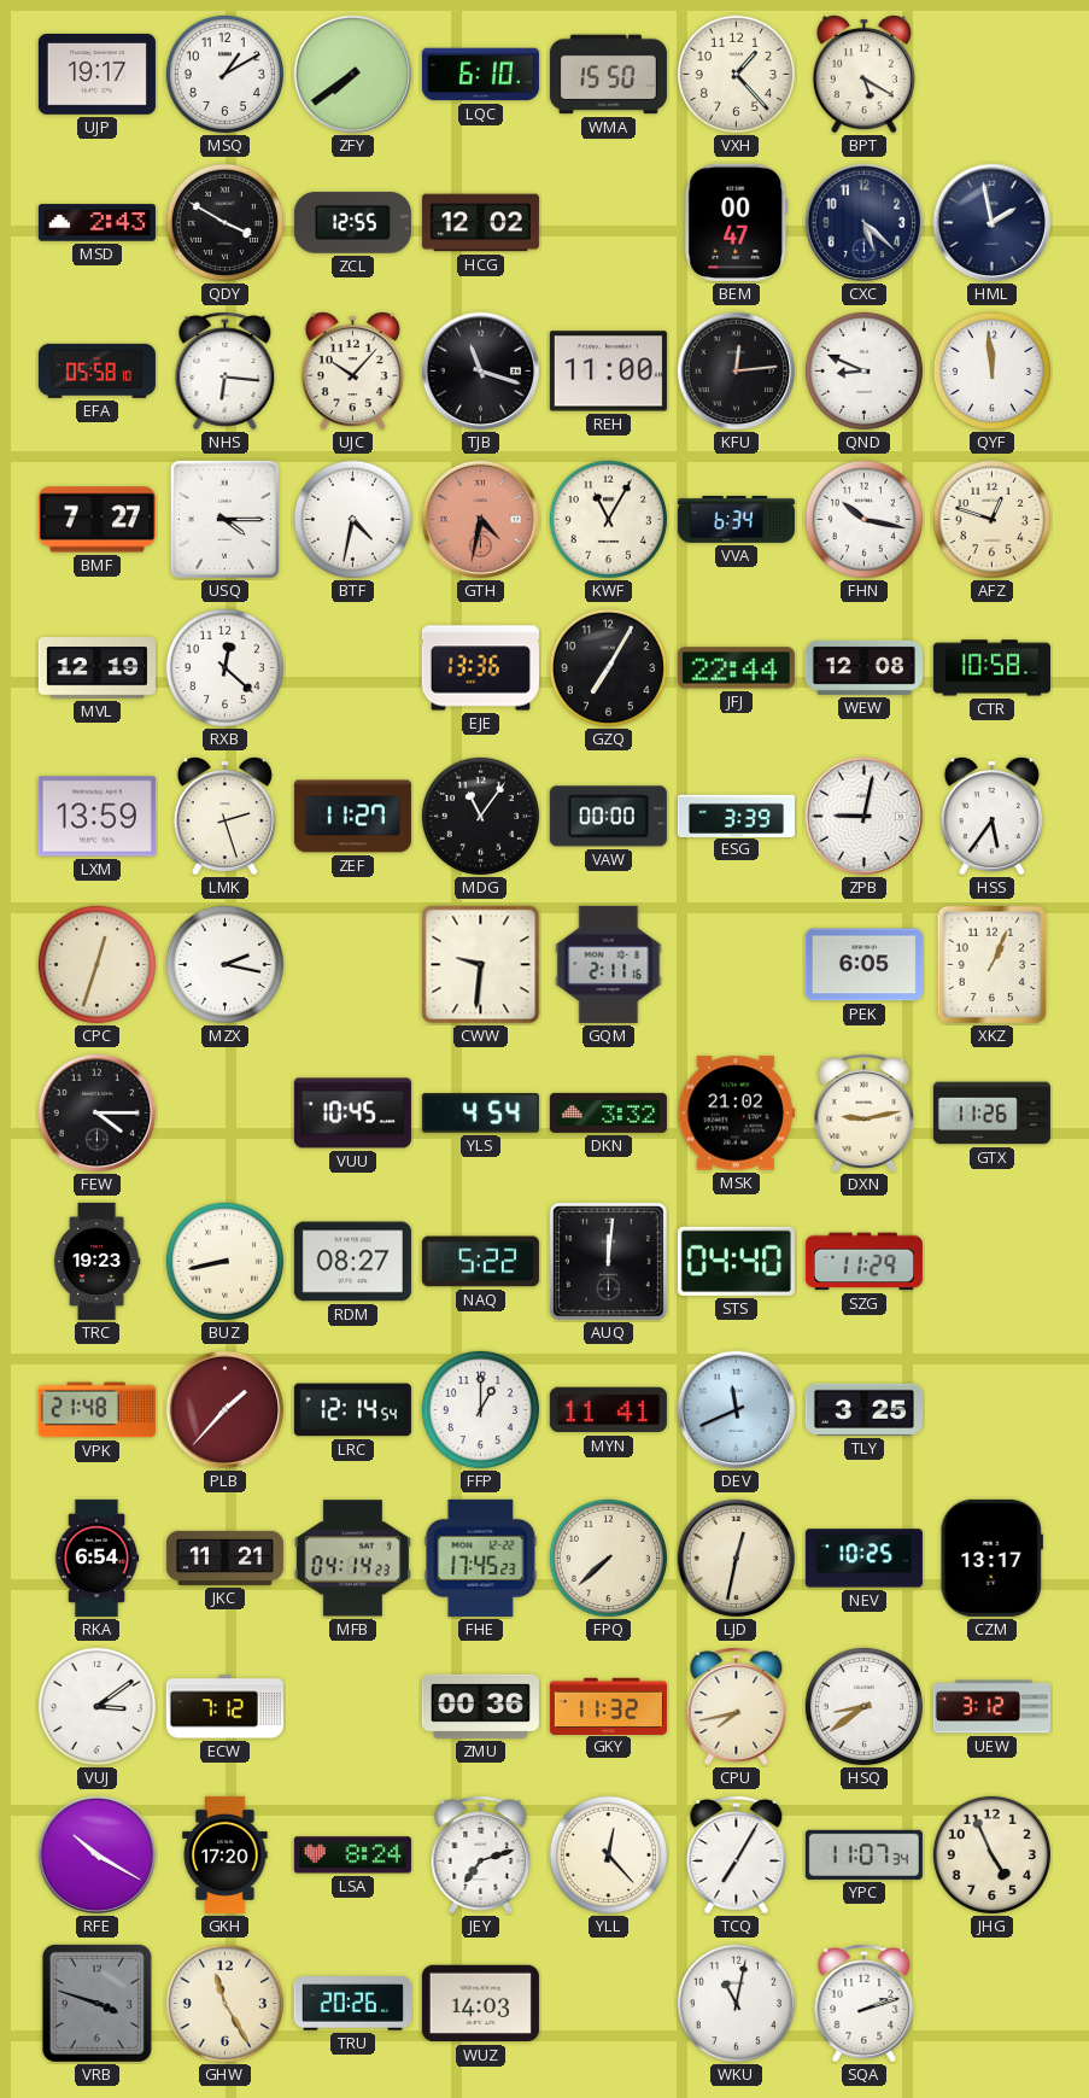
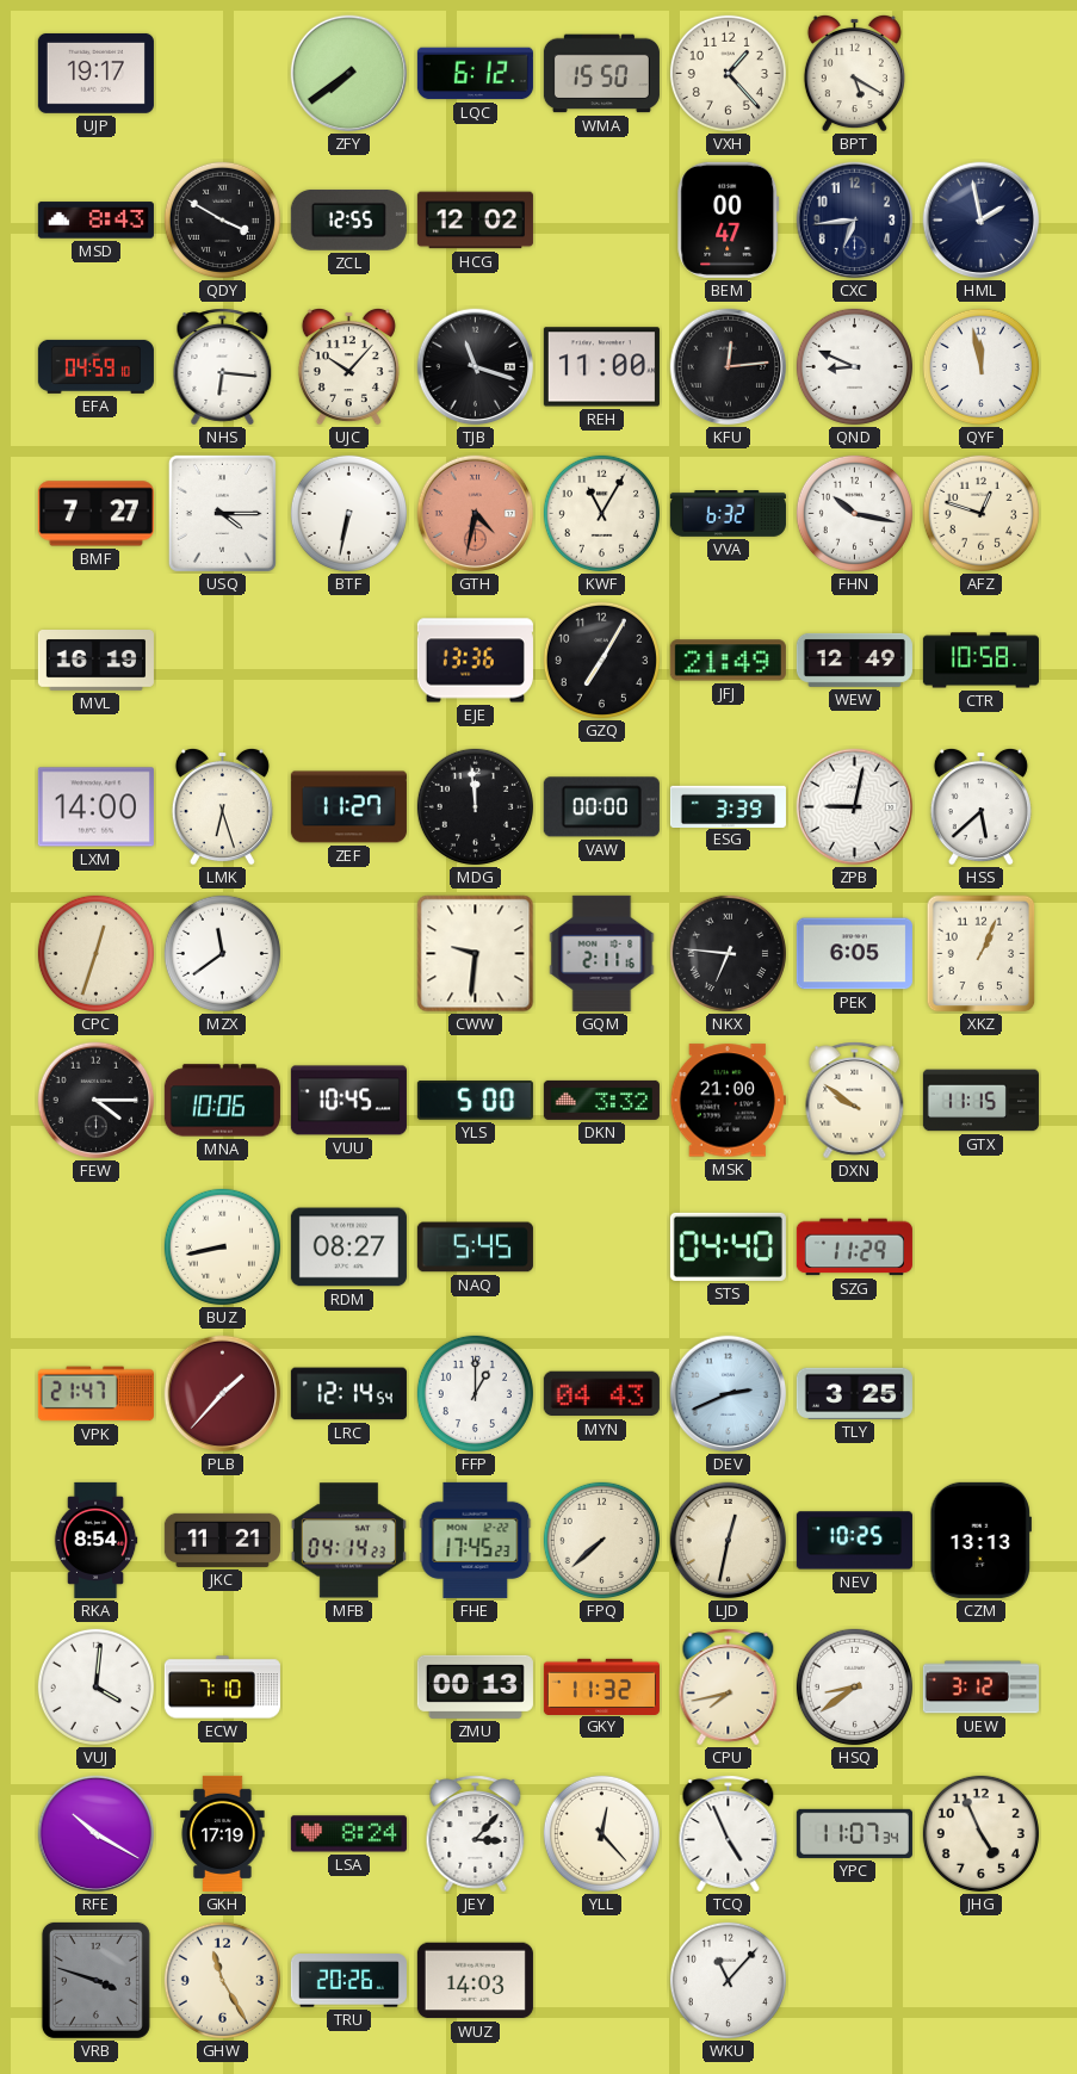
MSQ: 1:10 -> none (224, 74)
LQC: 6:10 -> 6:12 (475, 74)
MSD: 2:43 -> 8:43 (95, 221)
CXC: 5:22 -> 6:44 (855, 221)
EFA: 05:58 -> 04:59 (95, 366)
QYF: 11:59 -> 11:58 (980, 366)
BTF: 4:32 -> 6:32 (348, 513)
VVA: 6:34 -> 6:32 (728, 514)
MVL: 12:19 -> 16:19 (95, 661)
RXB: 12:22 -> none (224, 667)
JFJ: 22:44 -> 21:49 (728, 661)
WEW: 12:08 -> 12:49 (854, 660)
LXM: 13:59 -> 14:00 (95, 807)
LMK: 2:27 -> 6:27 (222, 806)
MDG: 11:06 -> 11:59 (475, 806)
HSS: 5:36 -> 5:38 (980, 806)
MZX: 2:17 -> 11:39 (222, 953)
NKX: none -> 6:46 (728, 953)
MNA: none -> 10:06 (222, 1101)
YLS: 4:54 -> 5:00 (475, 1101)
MSK: 21:02 -> 21:00 (728, 1101)
DXN: 9:13 -> 9:51 (855, 1101)
GTX: 11:26 -> 11:15 (980, 1101)
TRC: 19:23 -> none (96, 1261)
NAQ: 5:22 -> 5:45 (475, 1248)
AUQ: 12:01 -> none (608, 1261)
VPK: 21:48 -> 21:47 (95, 1394)
MYN: 11:41 -> 04:43 (601, 1394)
DEV: 11:41 -> 2:41 (729, 1394)
RKA: 6:54 -> 8:54 (95, 1540)
CZM: 13:17 -> 13:13 (980, 1540)
VUJ: 3:09 -> 4:01 (95, 1686)
ECW: 7:12 -> 7:10 (222, 1688)
ZMU: 00:36 -> 00:13 (475, 1686)
GKH: 17:20 -> 17:19 (223, 1833)
JEY: 7:12 -> 3:07 (476, 1834)
TCQ: 7:05 -> 4:56 (729, 1834)
WKU: 11:02 -> 11:07 (728, 1980)
SQA: 2:12 -> none (865, 2004)
